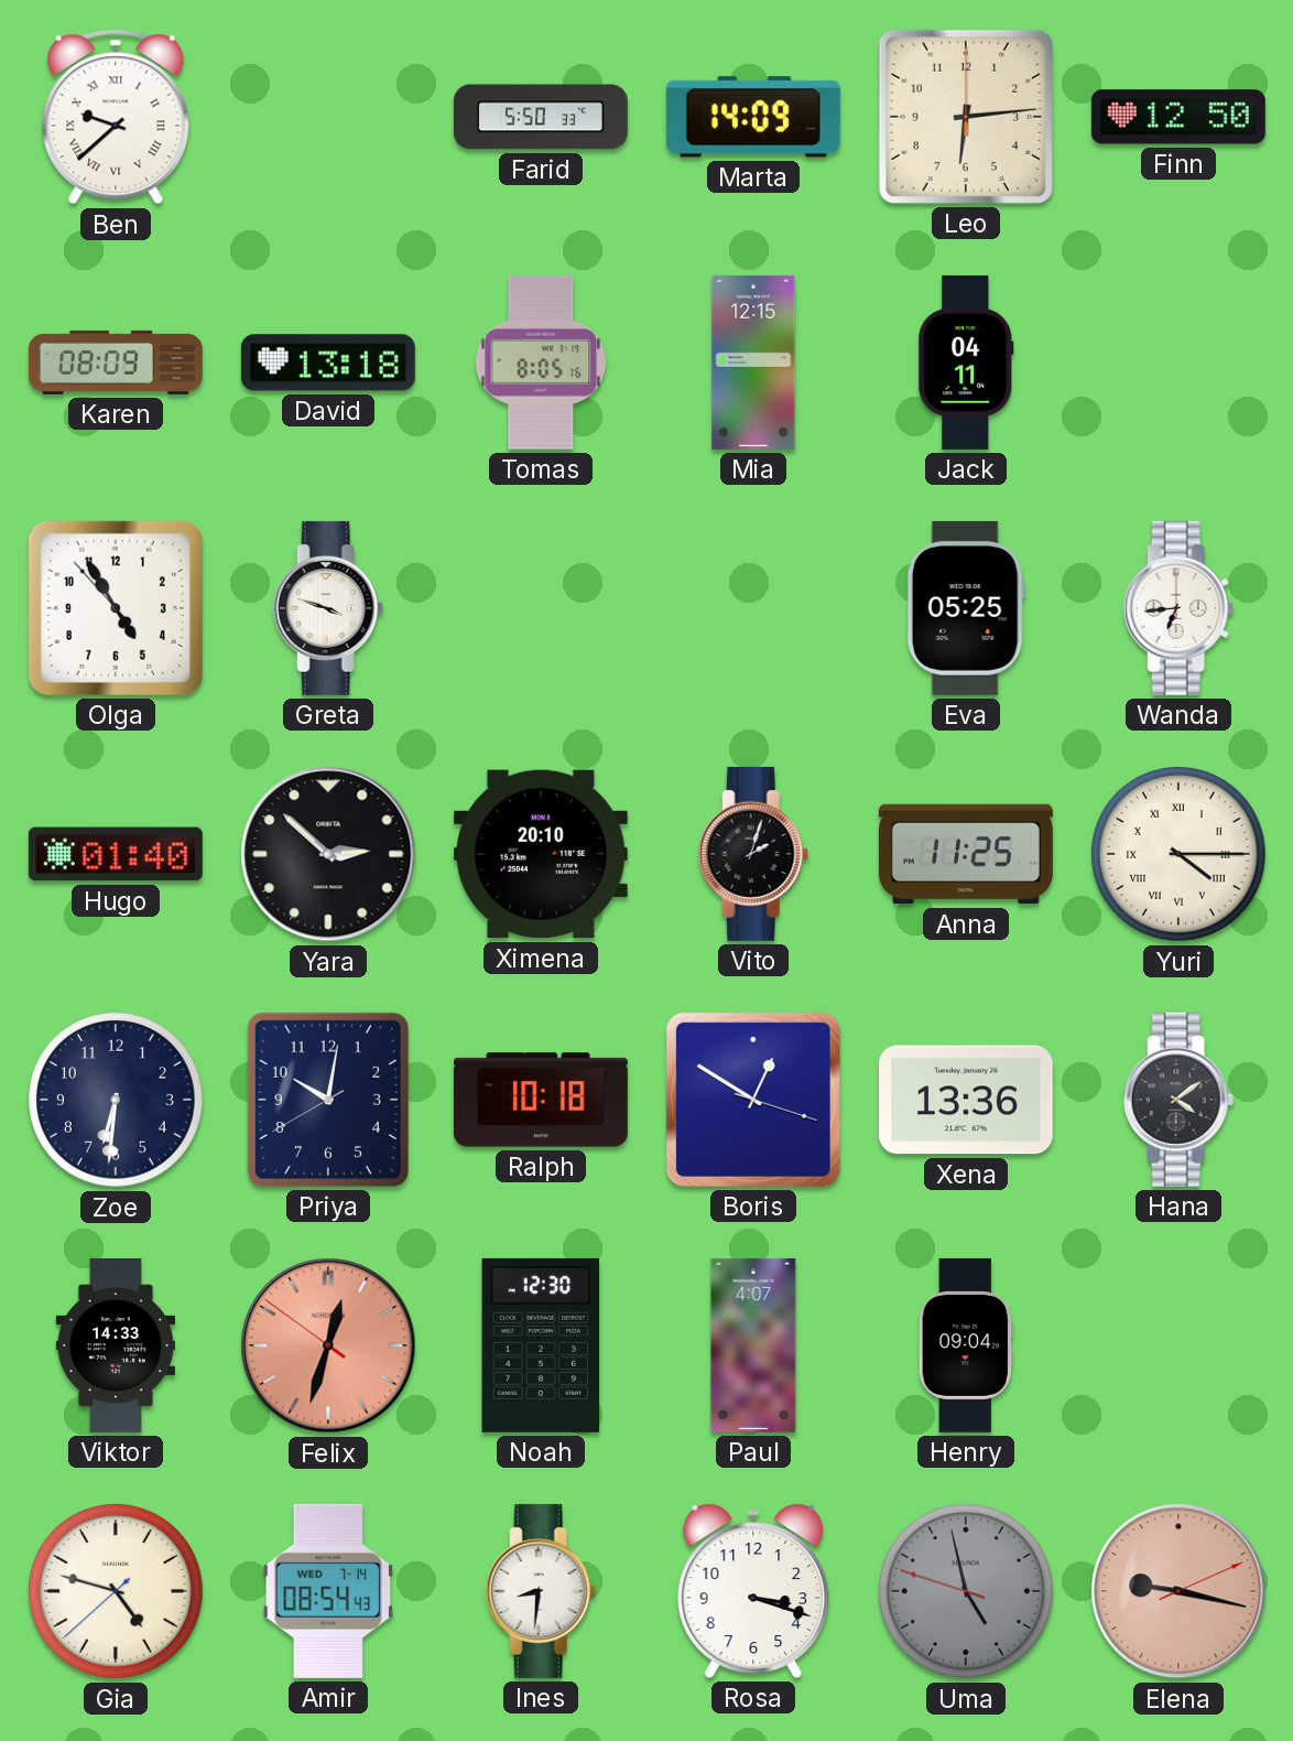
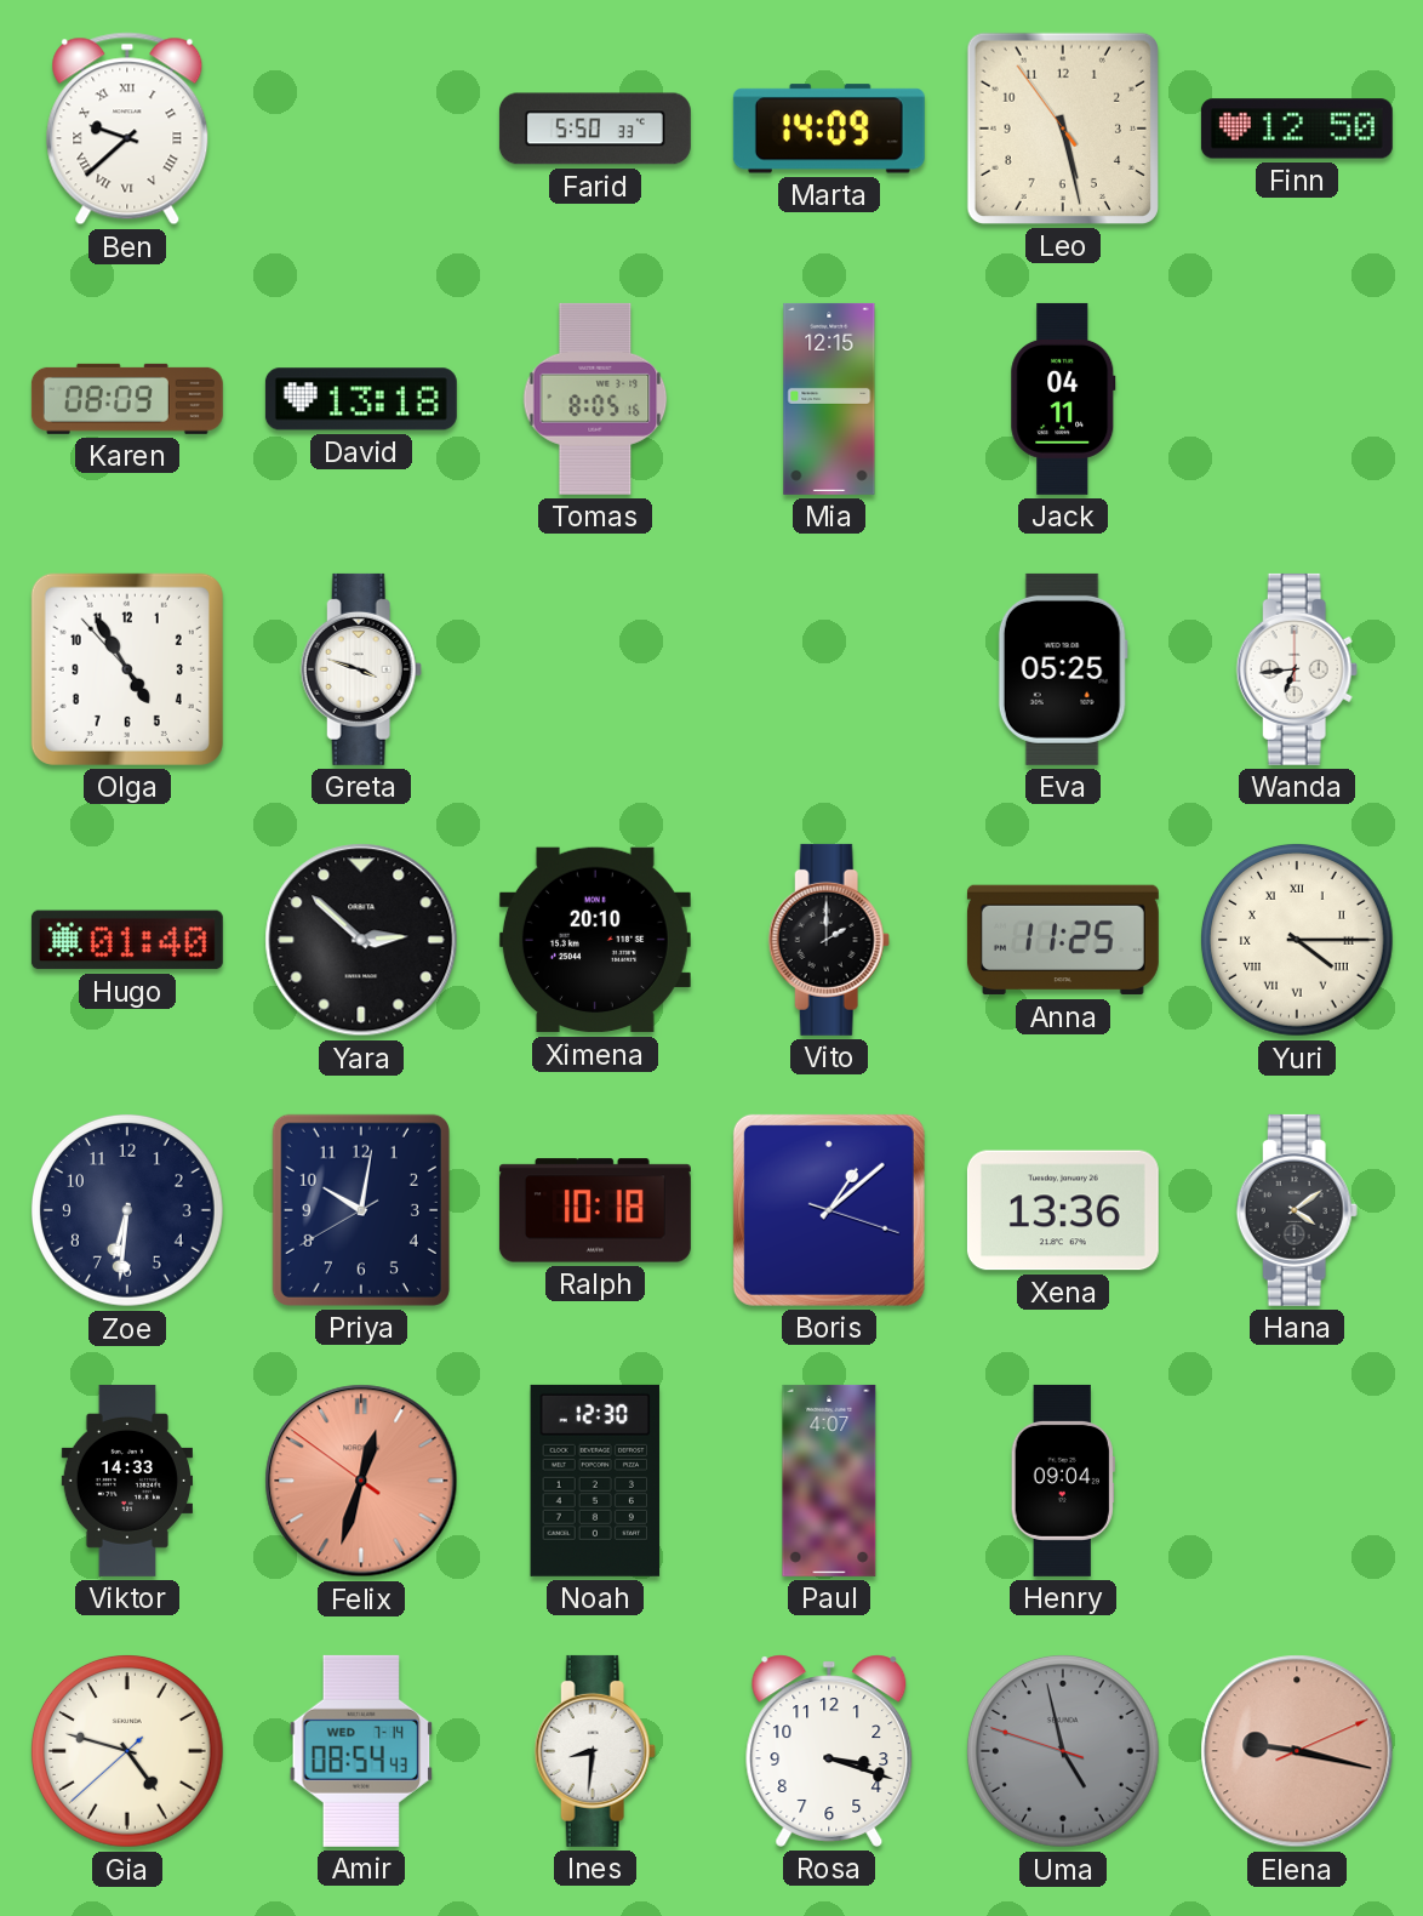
Leo: 6:14 -> 5:27 (1063, 129)
Vito: 2:03 -> 2:00 (829, 940)
Boris: 12:50 -> 1:08 (829, 1210)
